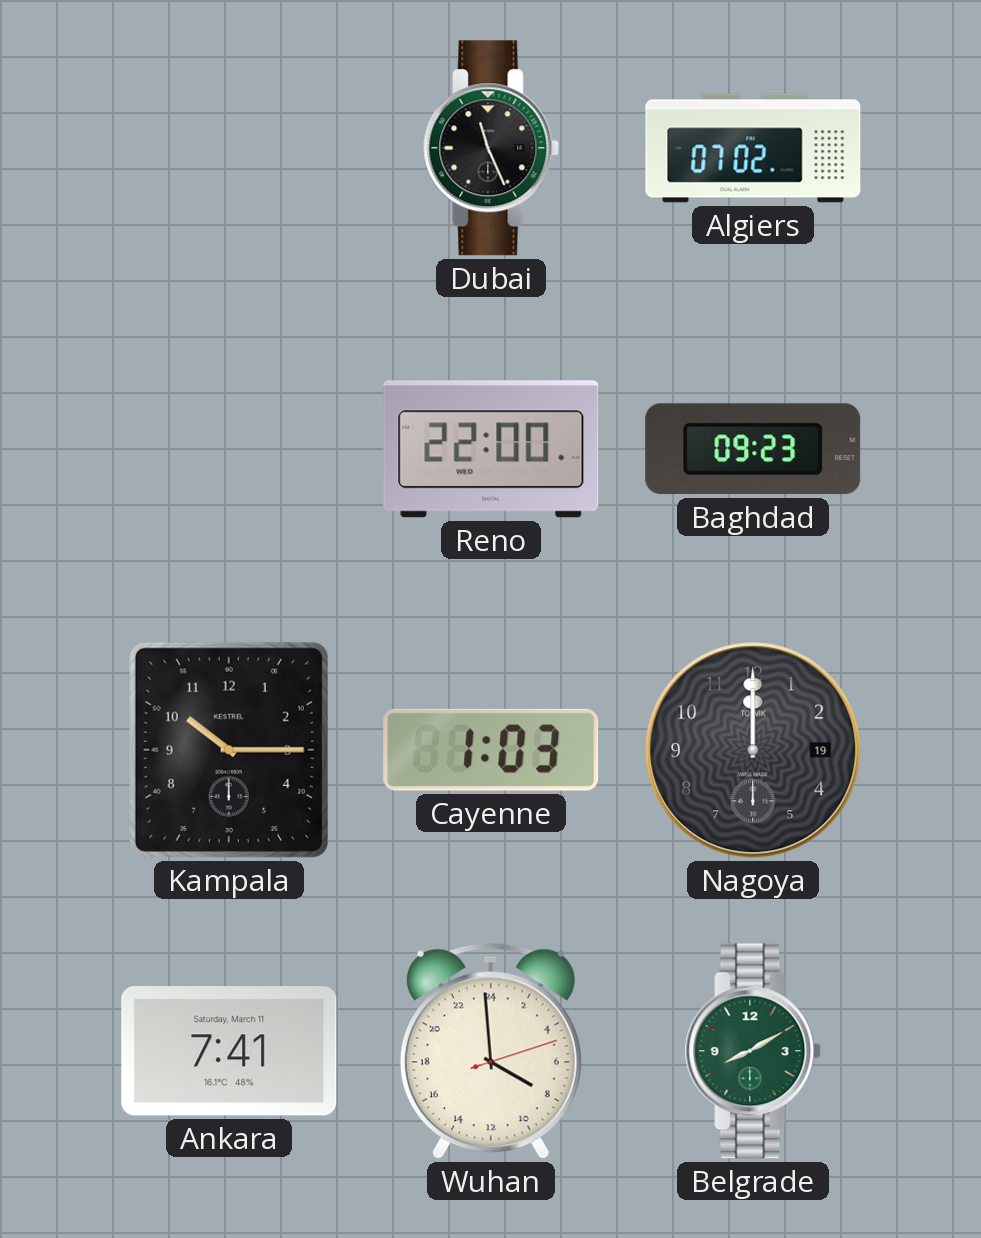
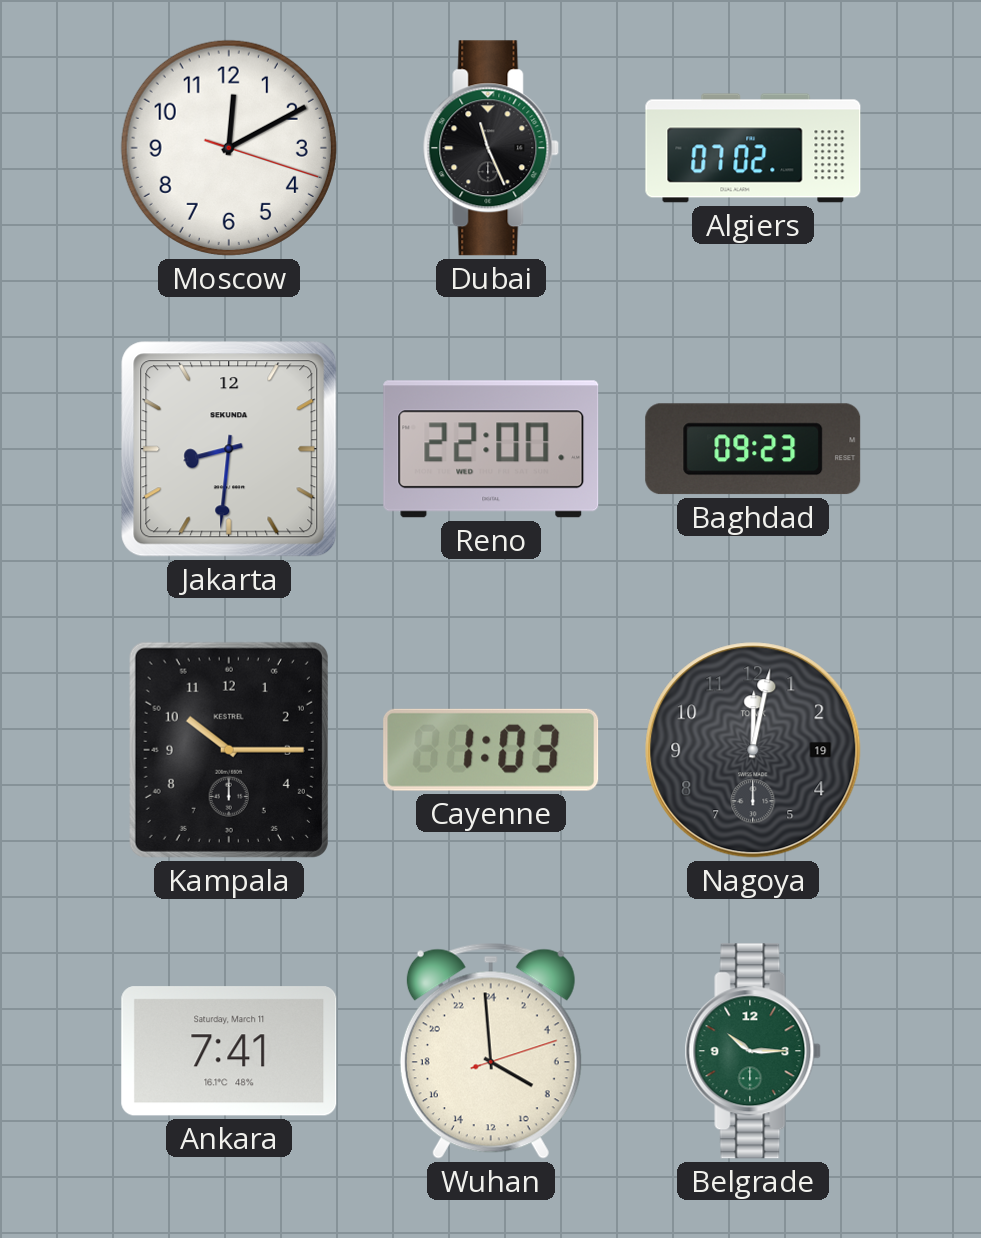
Moscow: none -> 12:10 (229, 148)
Jakarta: none -> 8:31 (229, 449)
Nagoya: 12:00 -> 12:02 (753, 750)
Belgrade: 8:10 -> 10:15 (753, 1051)
